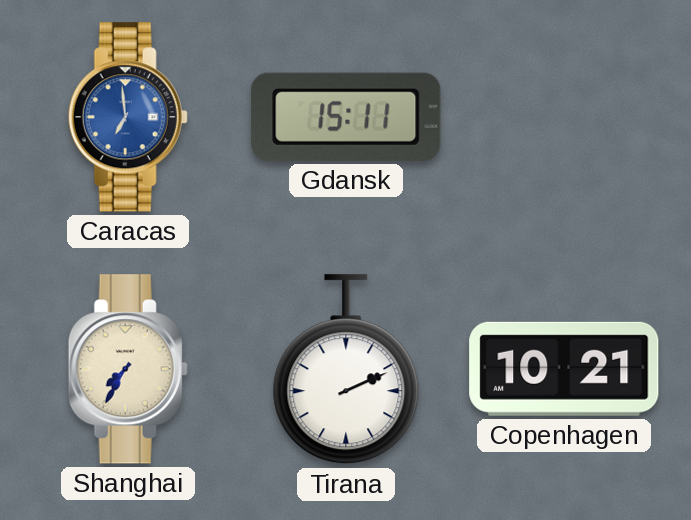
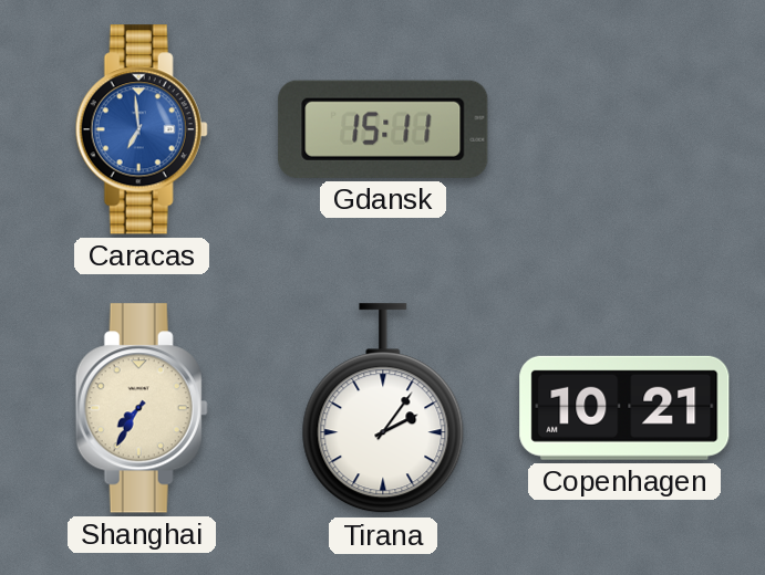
Tirana: 2:11 -> 2:06 (383, 409)
